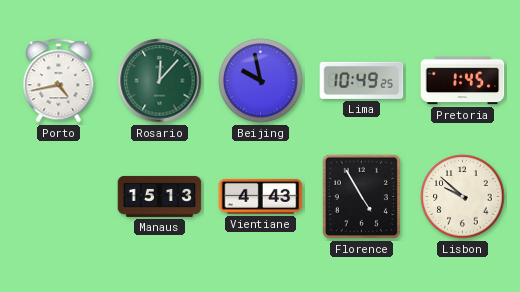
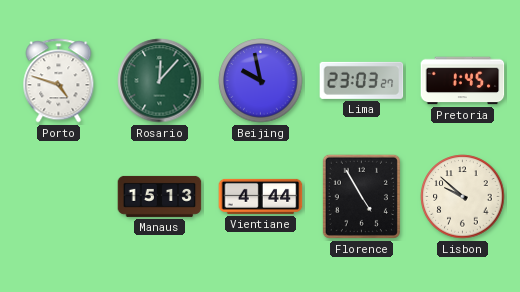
Porto: 4:43 -> 4:48 (59, 81)
Lima: 10:49 -> 23:03 (362, 80)
Vientiane: 4:43 -> 4:44 (261, 196)
